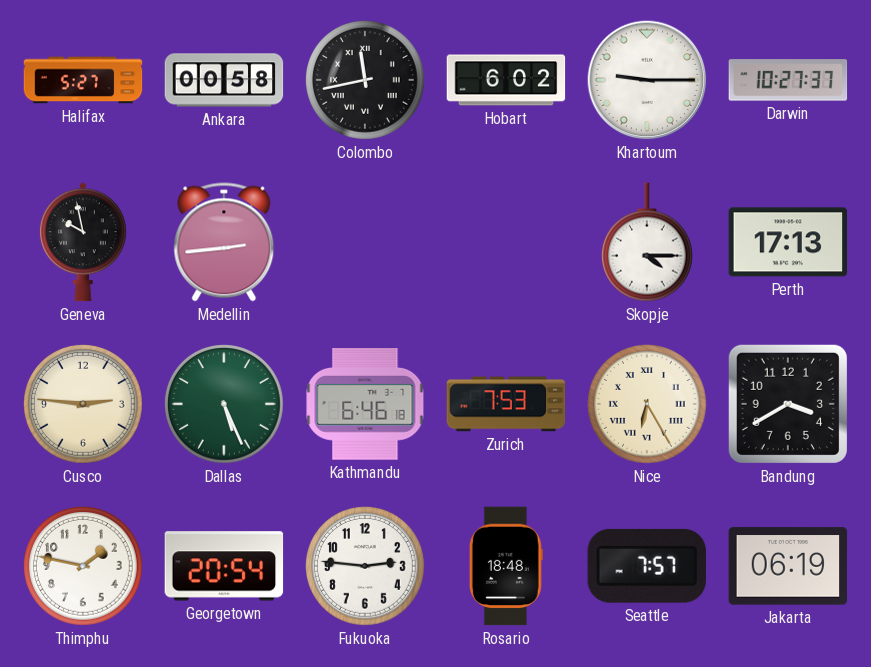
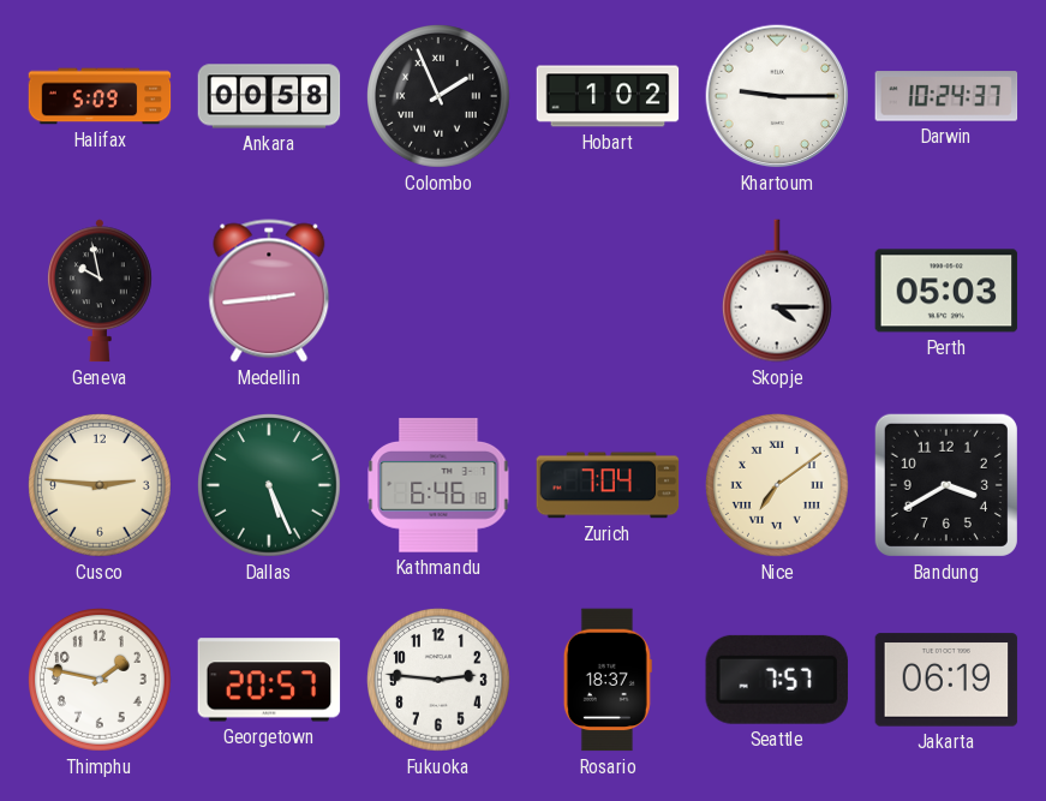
Halifax: 5:27 -> 5:09 (100, 96)
Colombo: 11:43 -> 1:56 (440, 97)
Hobart: 6:02 -> 1:02 (608, 96)
Darwin: 10:27 -> 10:24 (946, 96)
Perth: 17:13 -> 05:03 (946, 291)
Zurich: 7:53 -> 7:04 (608, 485)
Nice: 6:25 -> 7:09 (778, 486)
Georgetown: 20:54 -> 20:57 (269, 680)
Rosario: 18:48 -> 18:37 (608, 680)
